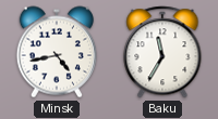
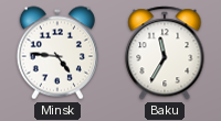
Minsk: 4:43 -> 4:46 (57, 53)
